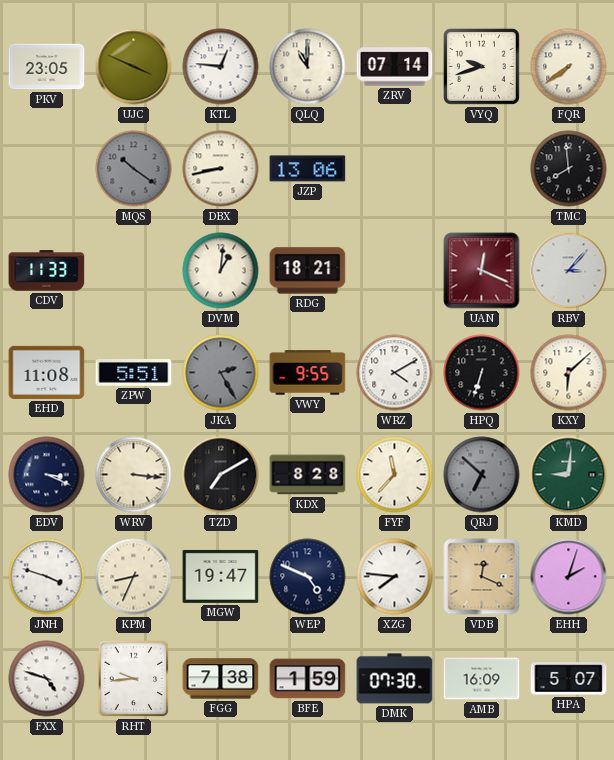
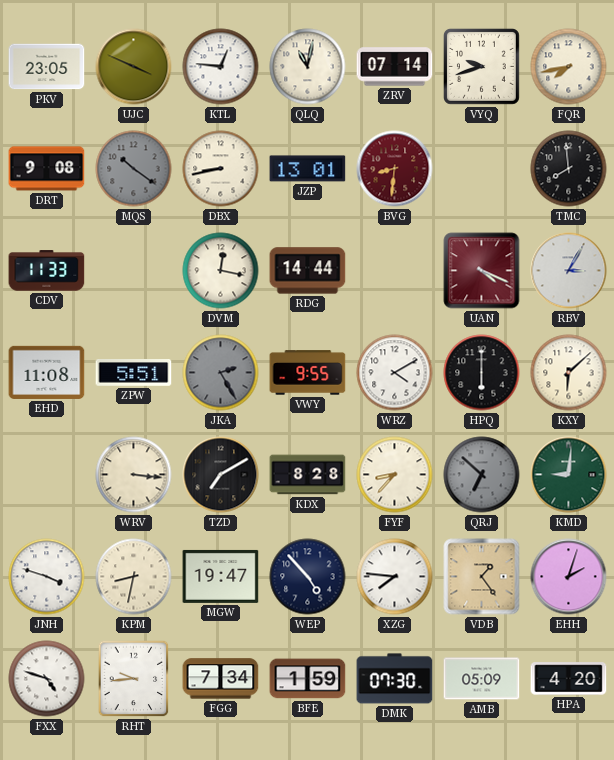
QLQ: 11:00 -> 11:02 (308, 67)
FQR: 7:39 -> 7:43 (569, 67)
DRT: none -> 9:08 (47, 169)
JZP: 13:06 -> 13:01 (308, 169)
BVG: none -> 8:31 (395, 169)
DVM: 1:01 -> 12:17 (221, 271)
RDG: 18:21 -> 14:44 (308, 271)
UAN: 12:19 -> 4:19 (482, 271)
RBV: 3:07 -> 3:05 (569, 271)
HPQ: 6:33 -> 6:00 (482, 373)
EDV: 3:19 -> none (47, 475)
FYF: 11:37 -> 8:37 (395, 475)
KPM: 8:34 -> 8:32 (134, 577)
WEP: 4:49 -> 4:53 (308, 577)
VDB: 12:19 -> 1:24 (482, 577)
FGG: 7:38 -> 7:34 (221, 679)
AMB: 16:09 -> 05:09 (482, 679)
HPA: 5:07 -> 4:20 (569, 679)
